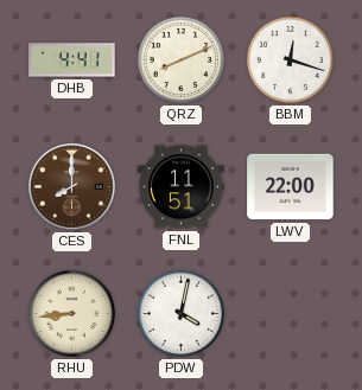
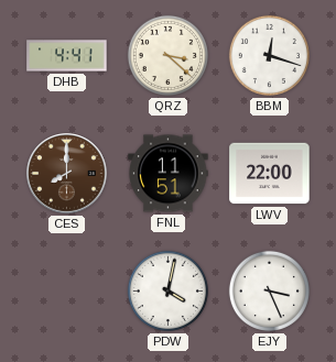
QRZ: 8:11 -> 3:22 (167, 55)
RHU: 8:44 -> none (71, 313)
EJY: none -> 3:26 (269, 290)
